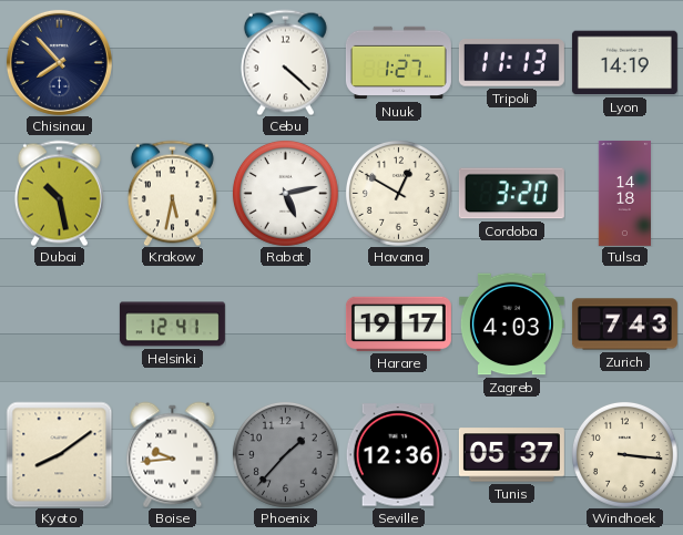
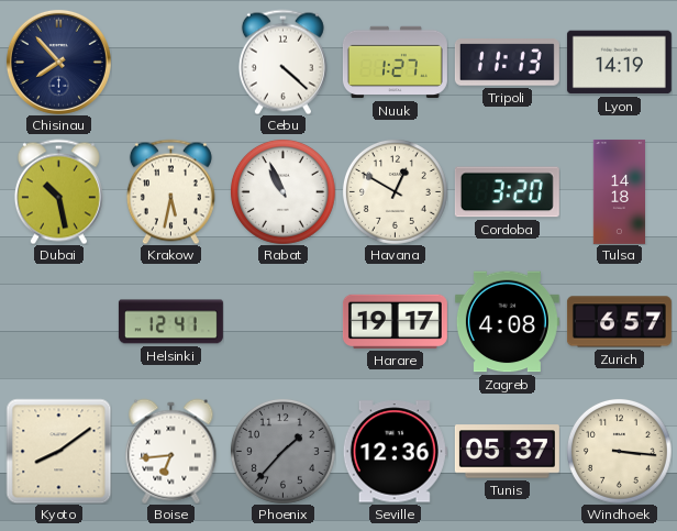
Rabat: 5:13 -> 10:56 (282, 191)
Zagreb: 4:03 -> 4:08 (507, 322)
Zurich: 7:43 -> 6:57 (619, 322)
Boise: 9:44 -> 6:44 (171, 451)
